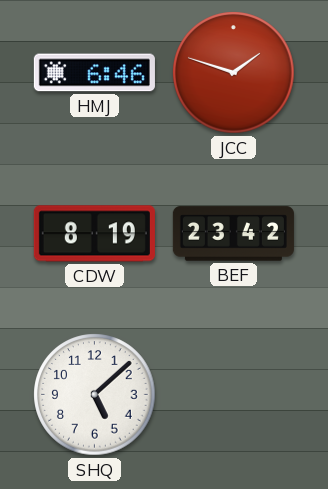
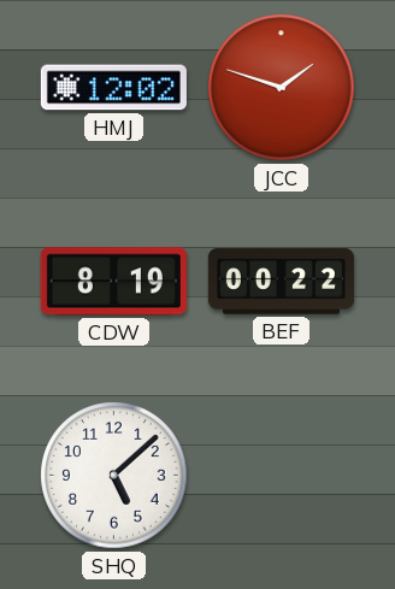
HMJ: 6:46 -> 12:02 (113, 88)
BEF: 23:42 -> 00:22 (281, 282)
